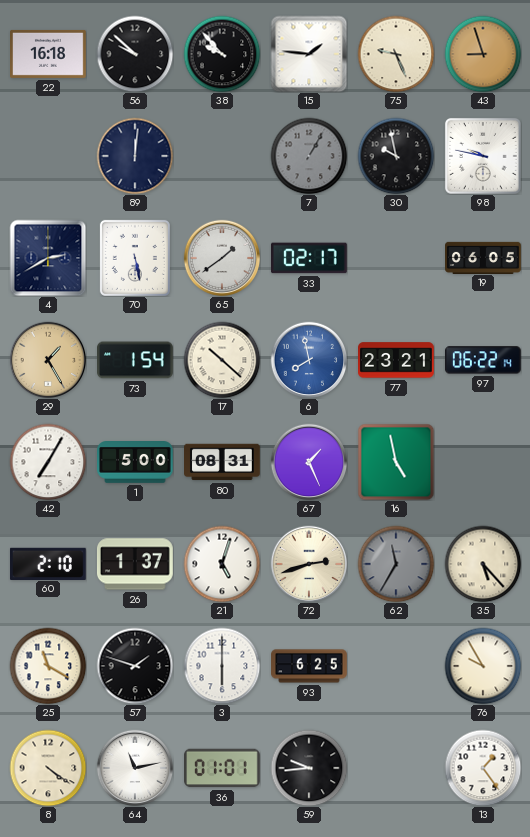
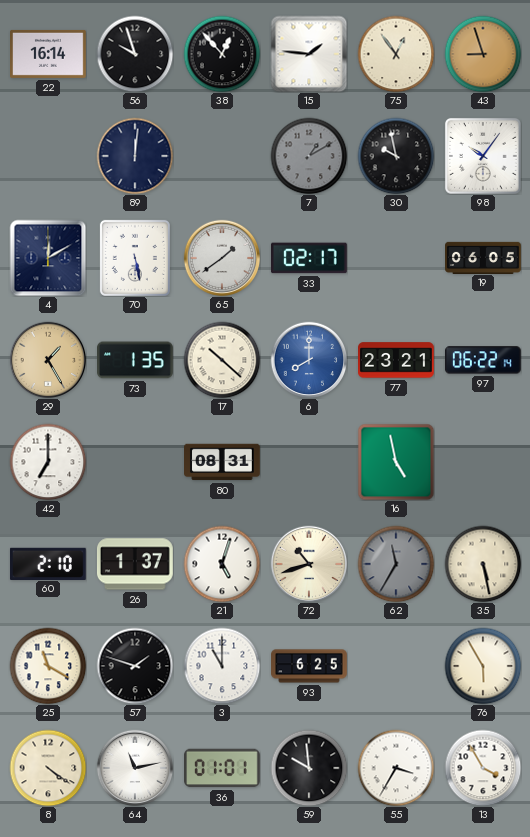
22: 16:18 -> 16:14 (49, 54)
56: 9:52 -> 9:57 (135, 54)
38: 9:53 -> 12:53 (222, 54)
75: 9:26 -> 12:54 (396, 54)
7: 1:05 -> 1:10 (309, 156)
98: 9:47 -> 10:06 (483, 156)
4: 2:40 -> 12:10 (48, 258)
73: 1:54 -> 1:35 (136, 360)
6: 7:58 -> 8:00 (309, 360)
42: 7:05 -> 7:00 (48, 462)
1: 5:00 -> none (136, 463)
67: 1:26 -> none (309, 462)
72: 2:42 -> 10:42 (309, 564)
35: 5:23 -> 5:28 (483, 564)
3: 6:00 -> 11:00 (222, 666)
76: 9:55 -> 5:55 (483, 666)
59: 9:44 -> 9:59 (309, 768)
55: none -> 3:35 (396, 768)
13: 1:24 -> 3:55 (483, 768)
